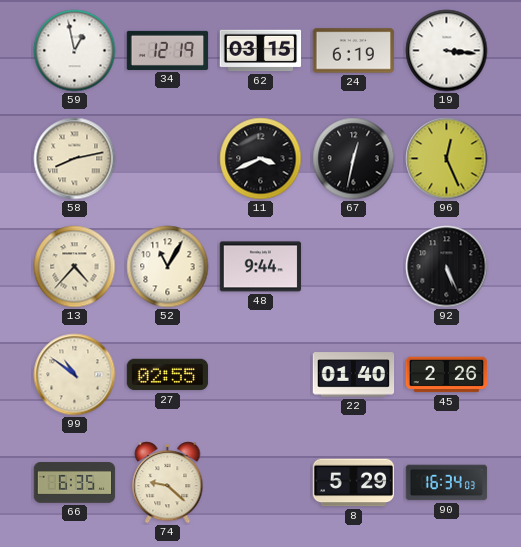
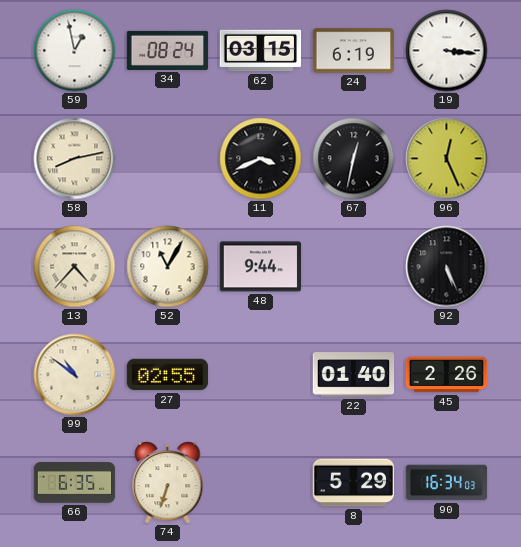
34: 12:19 -> 08:24 (168, 50)
74: 9:22 -> 6:33 (168, 483)
